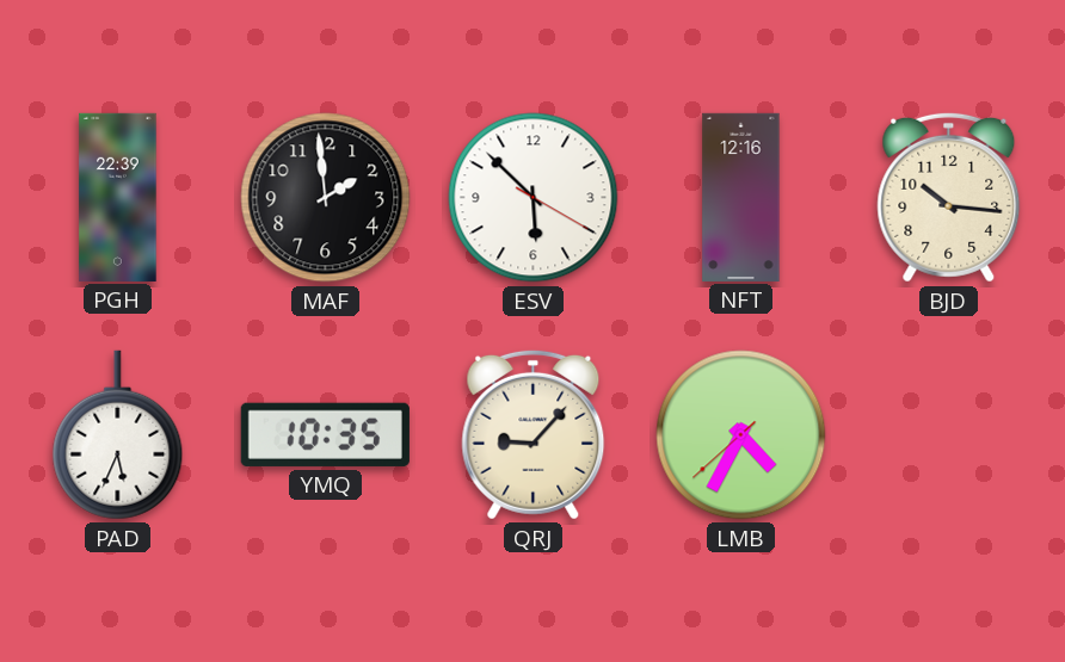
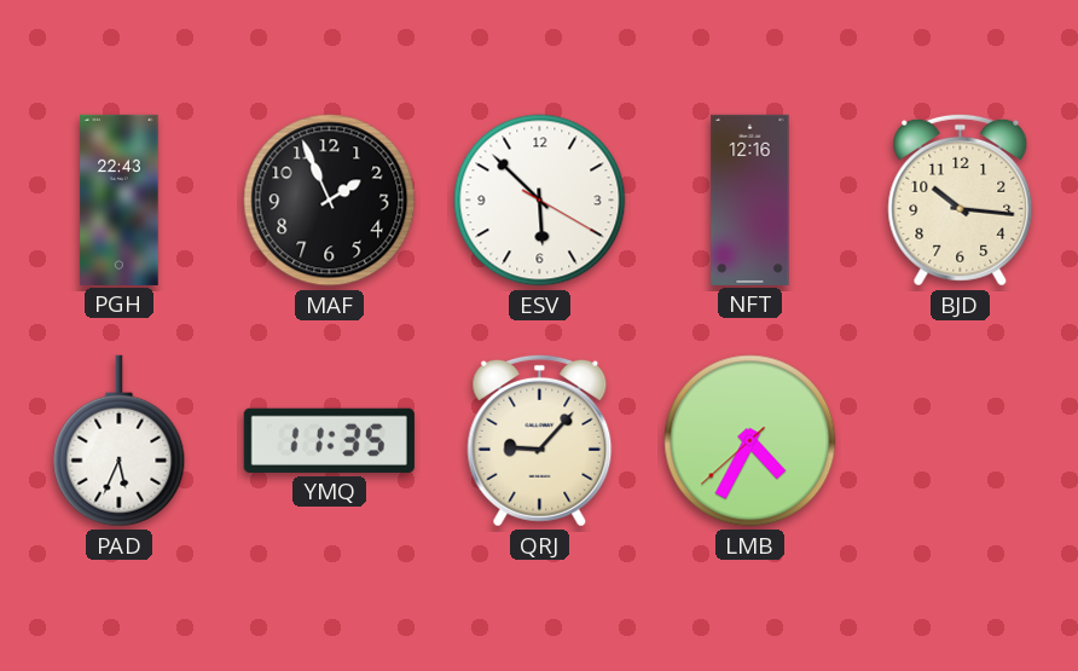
PGH: 22:39 -> 22:43 (120, 199)
MAF: 1:59 -> 1:56 (330, 201)
YMQ: 10:35 -> 11:35 (329, 440)
